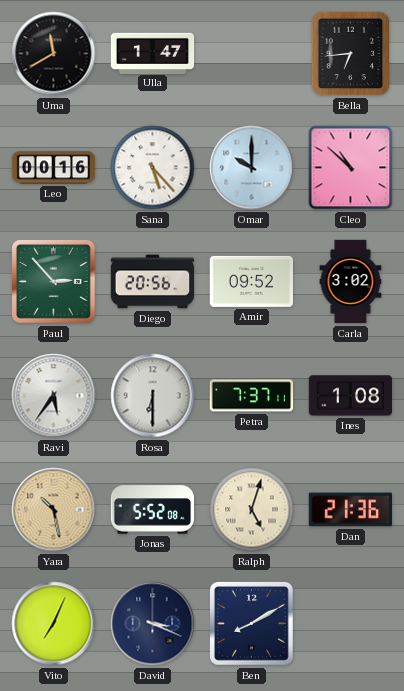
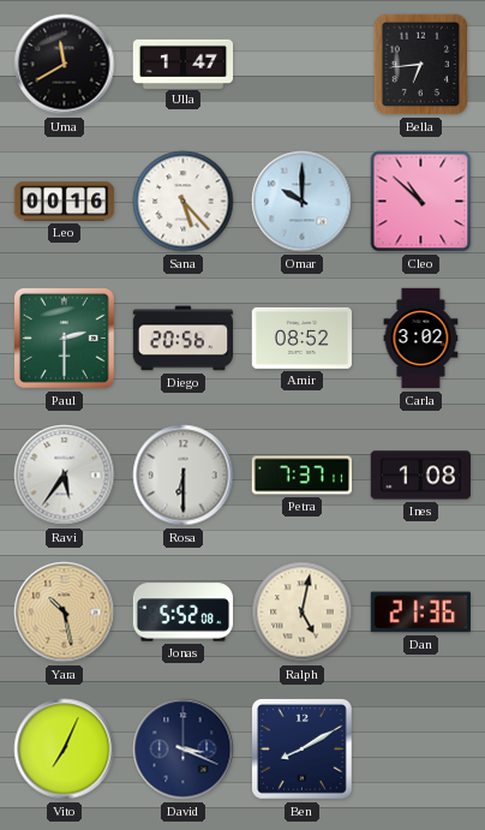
Paul: 2:53 -> 2:30 (65, 339)
Amir: 09:52 -> 08:52 (301, 338)
Ralph: 5:03 -> 5:02 (303, 613)
